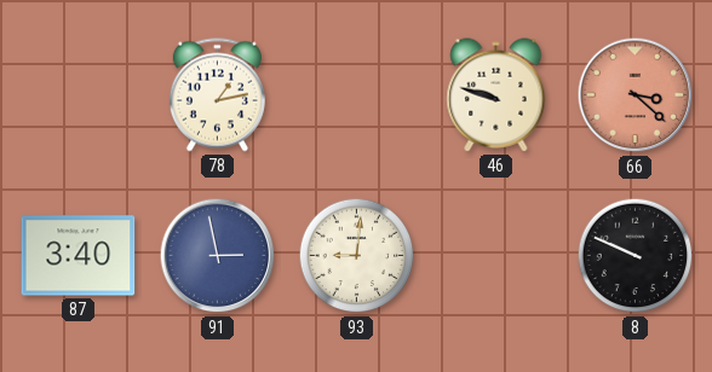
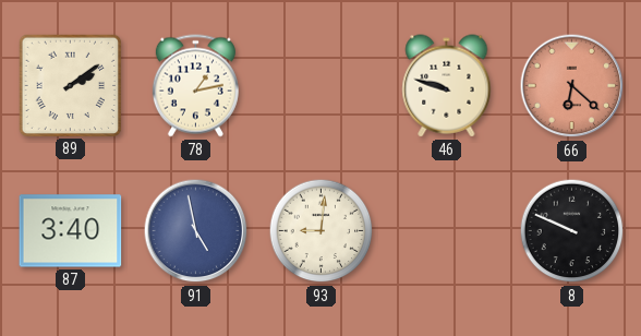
89: none -> 2:09 (70, 85)
66: 3:22 -> 6:22 (572, 86)
91: 2:58 -> 4:58 (196, 231)
